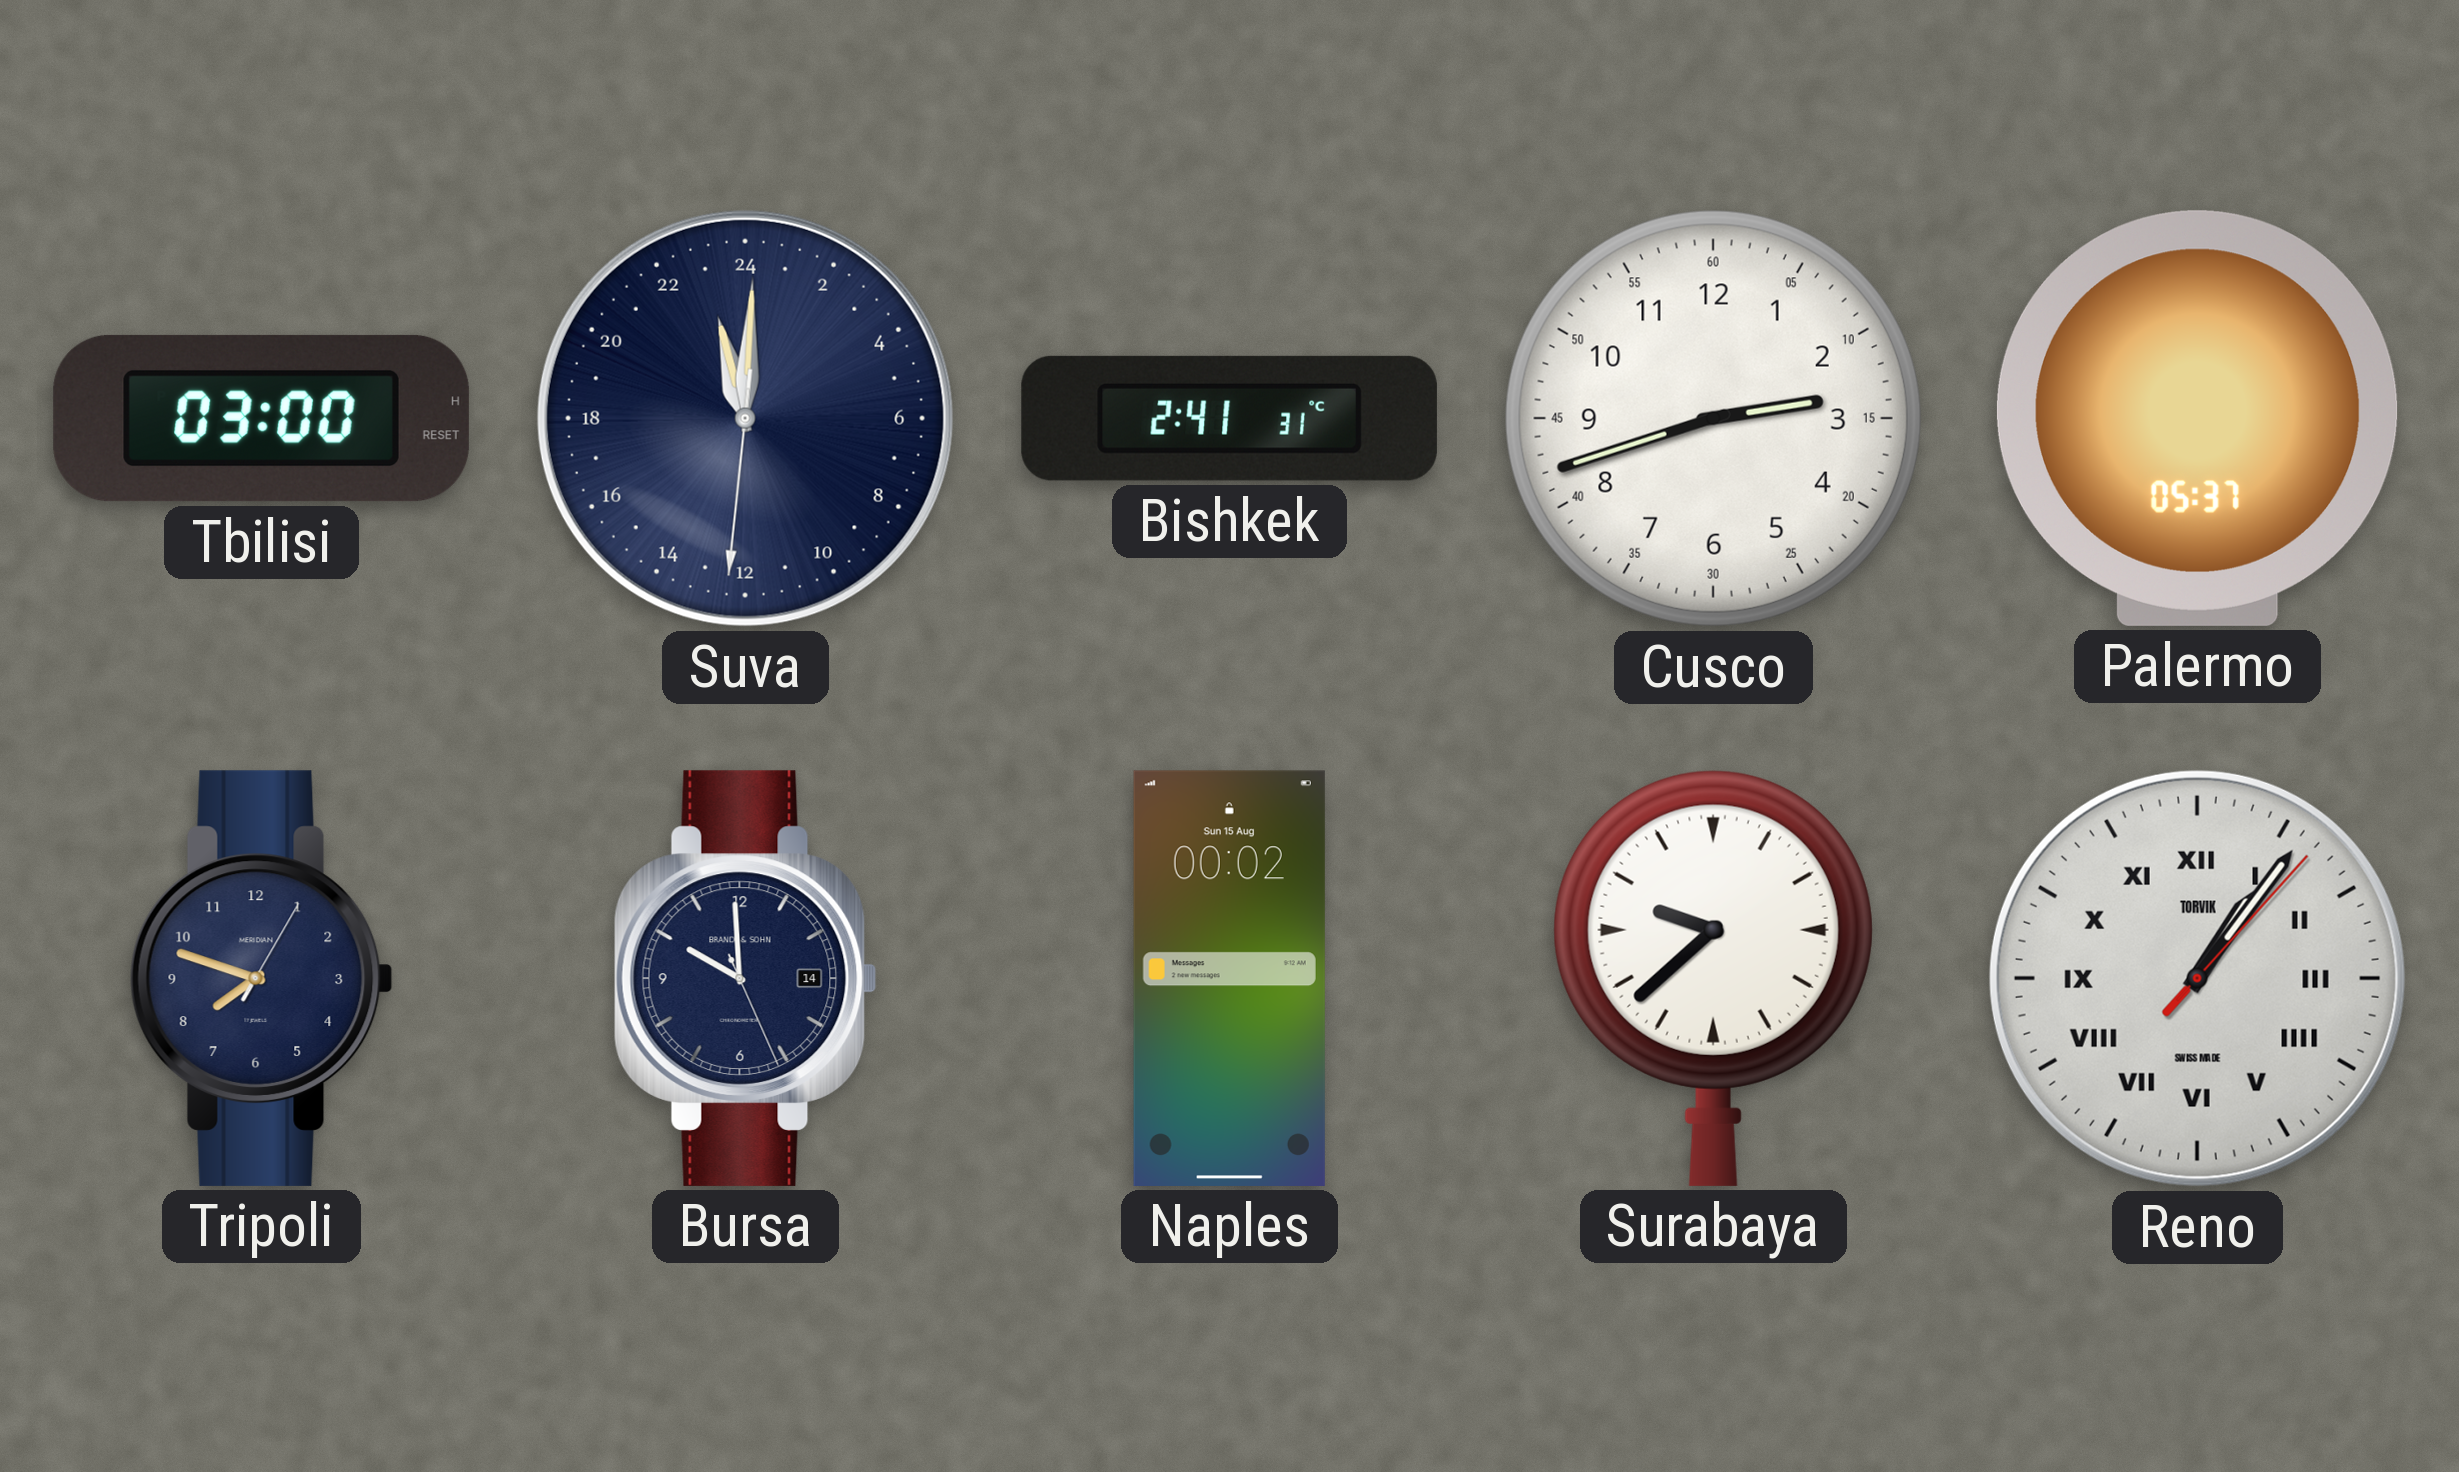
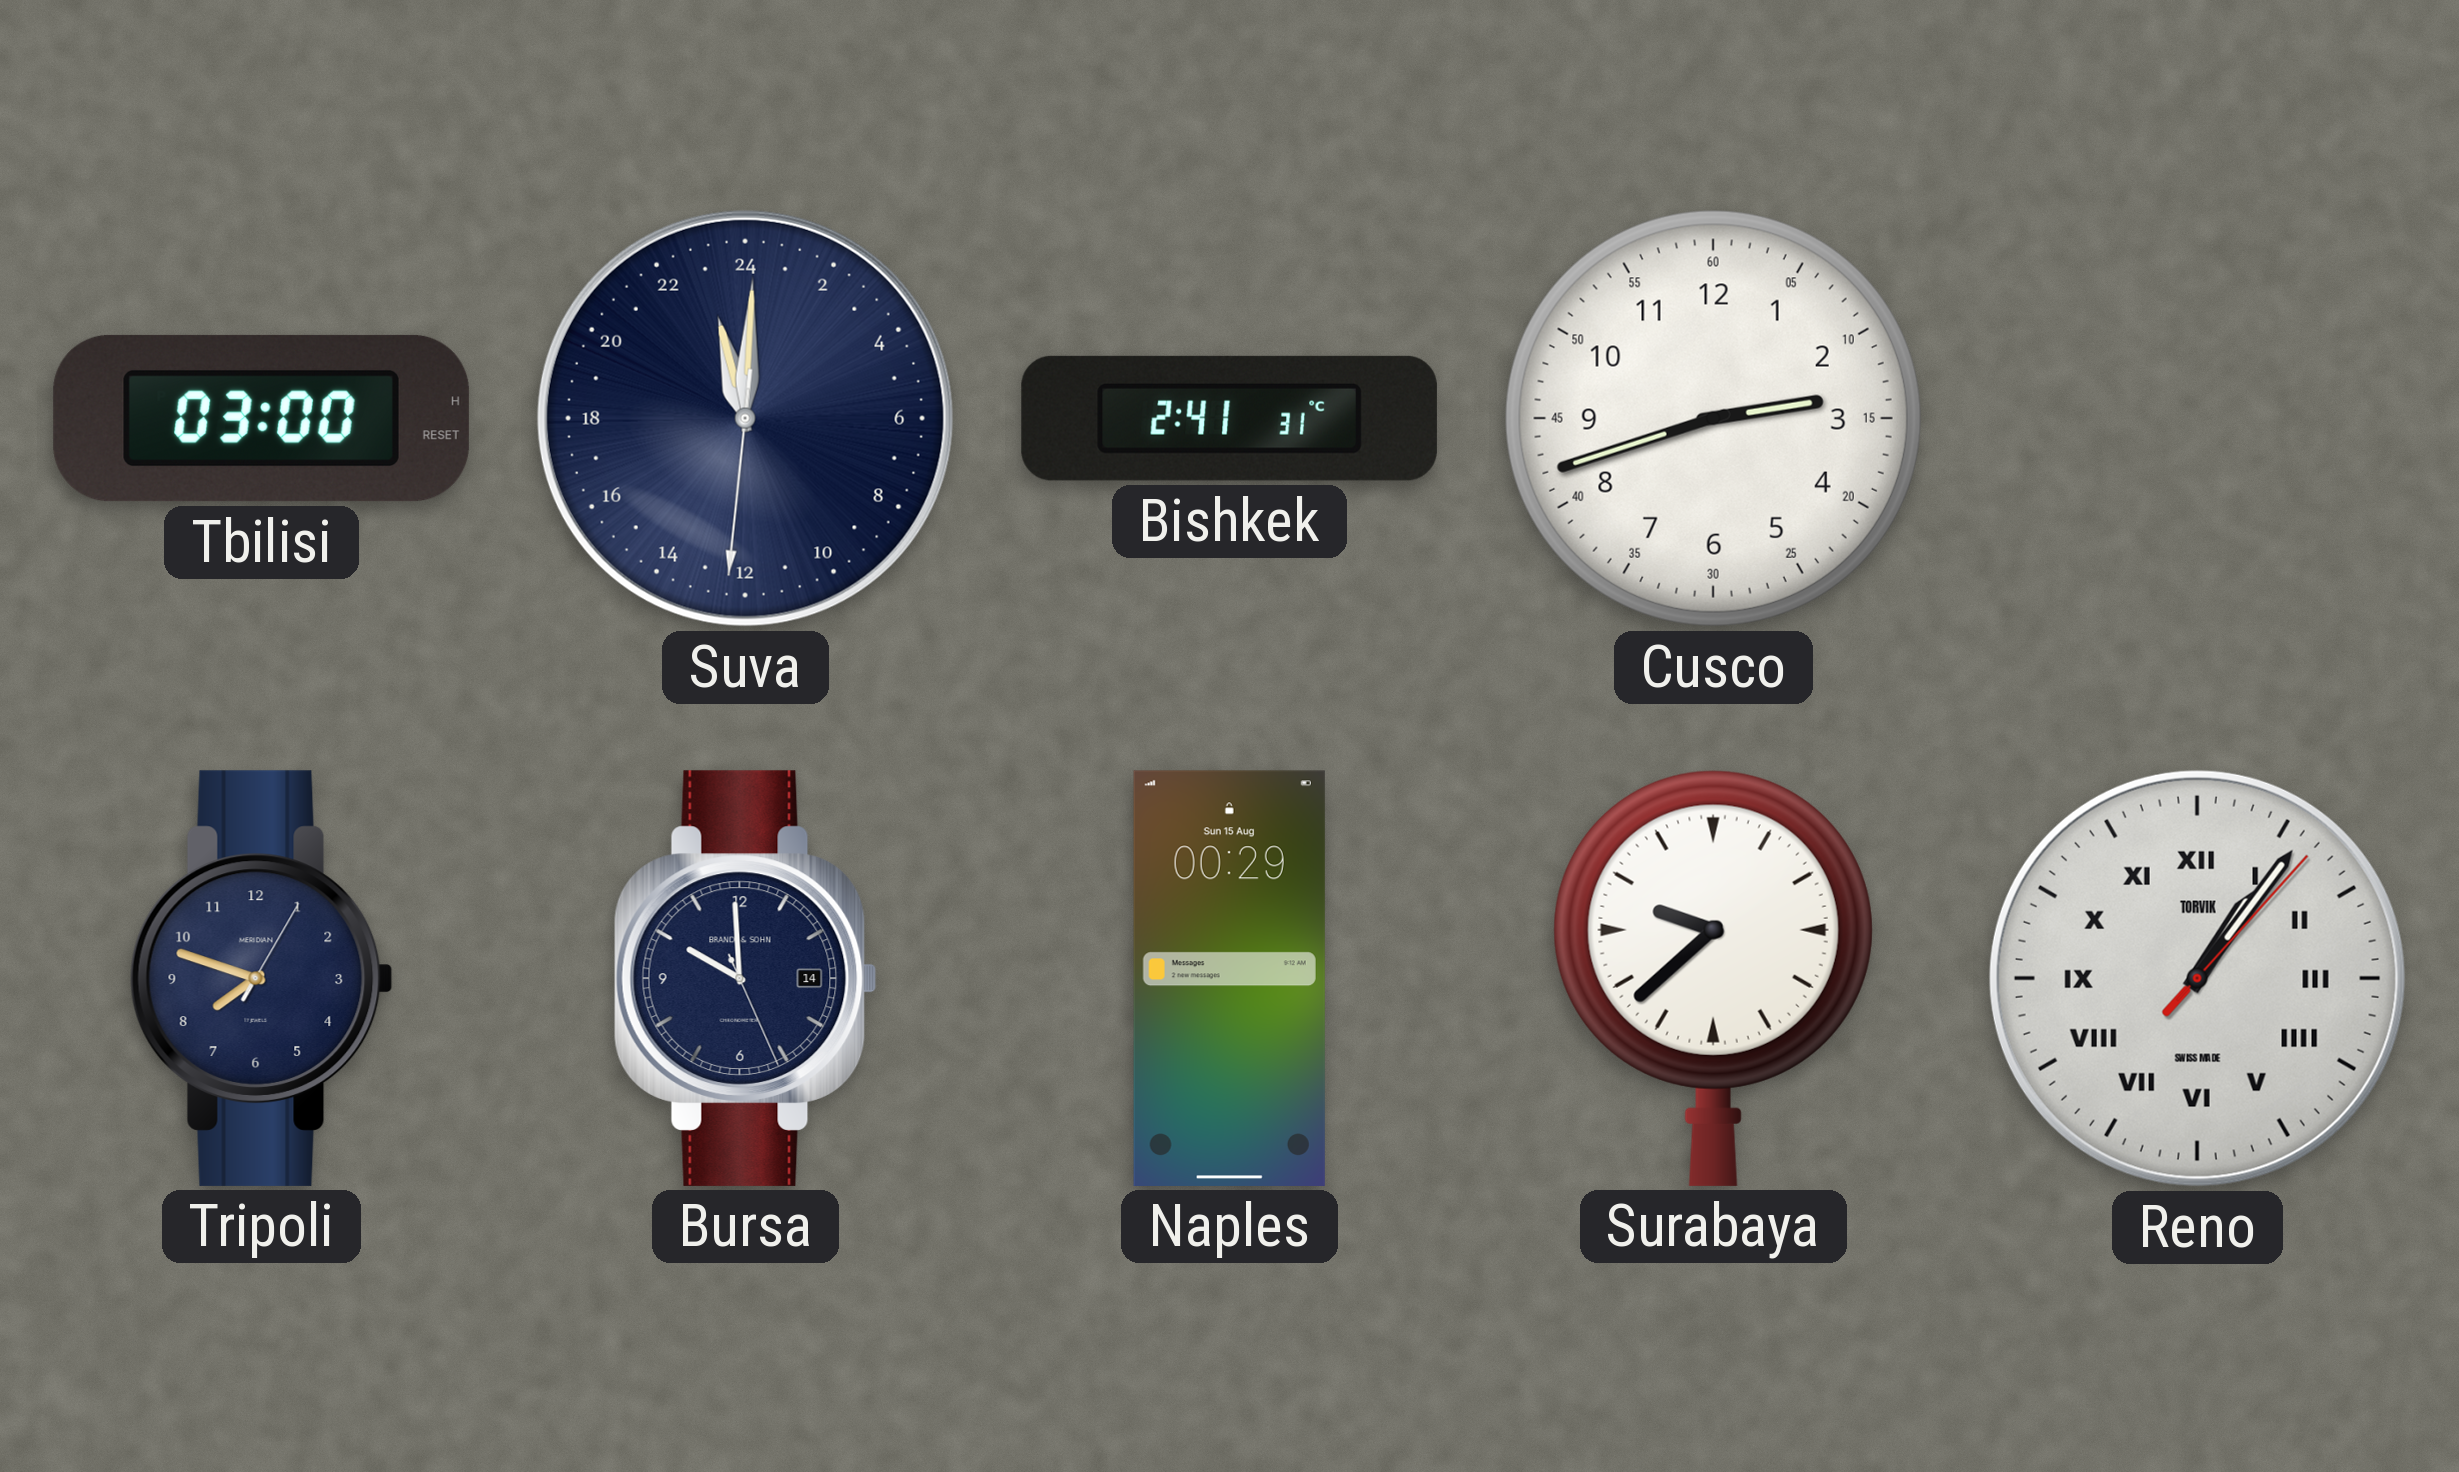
Palermo: 05:37 -> none (2197, 418)
Naples: 00:02 -> 00:29 (1229, 978)
